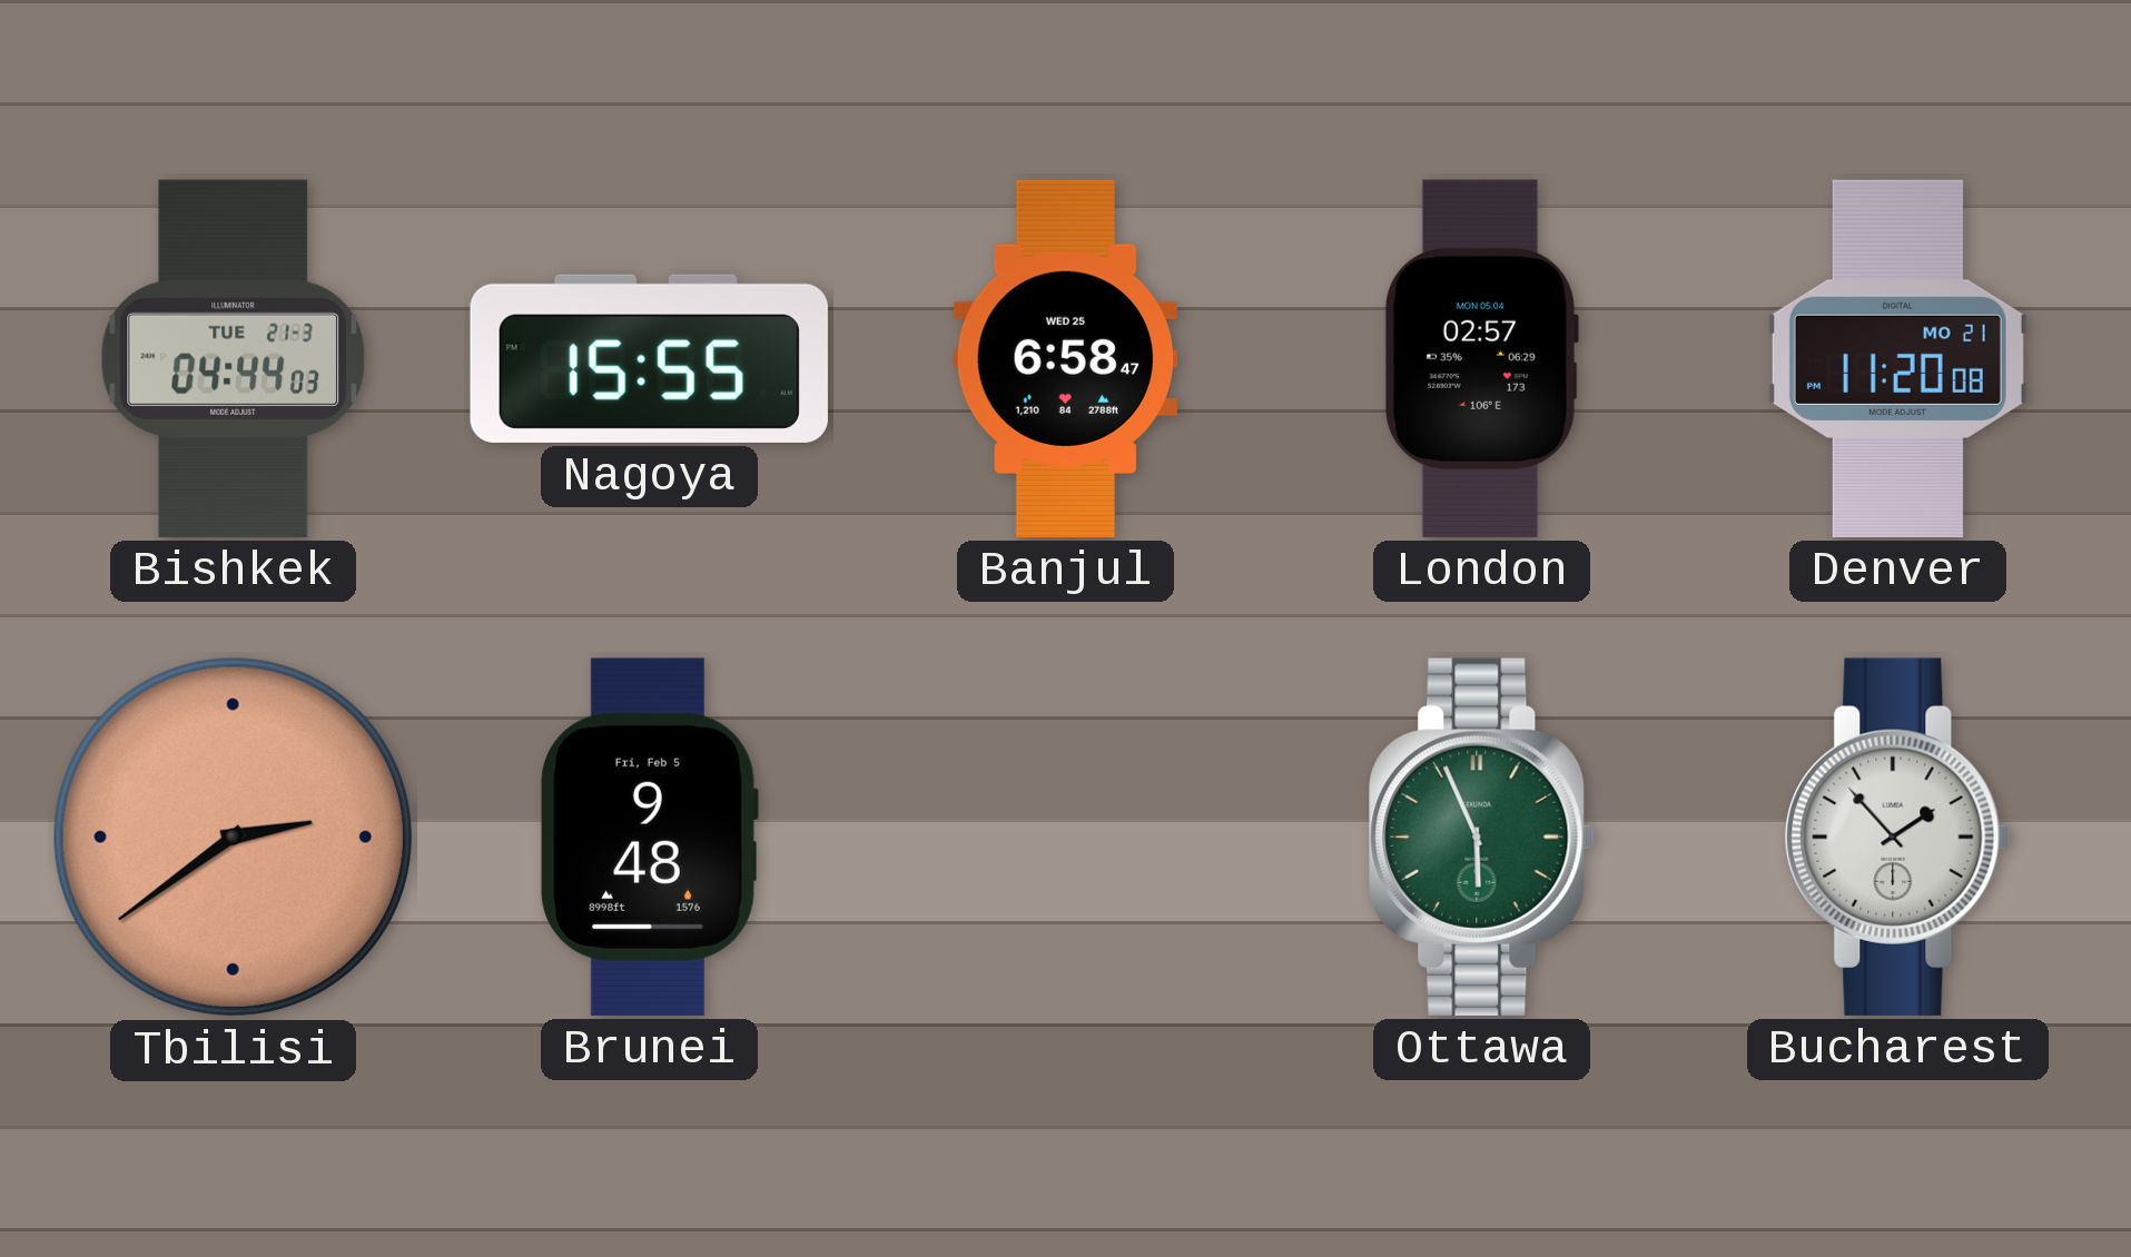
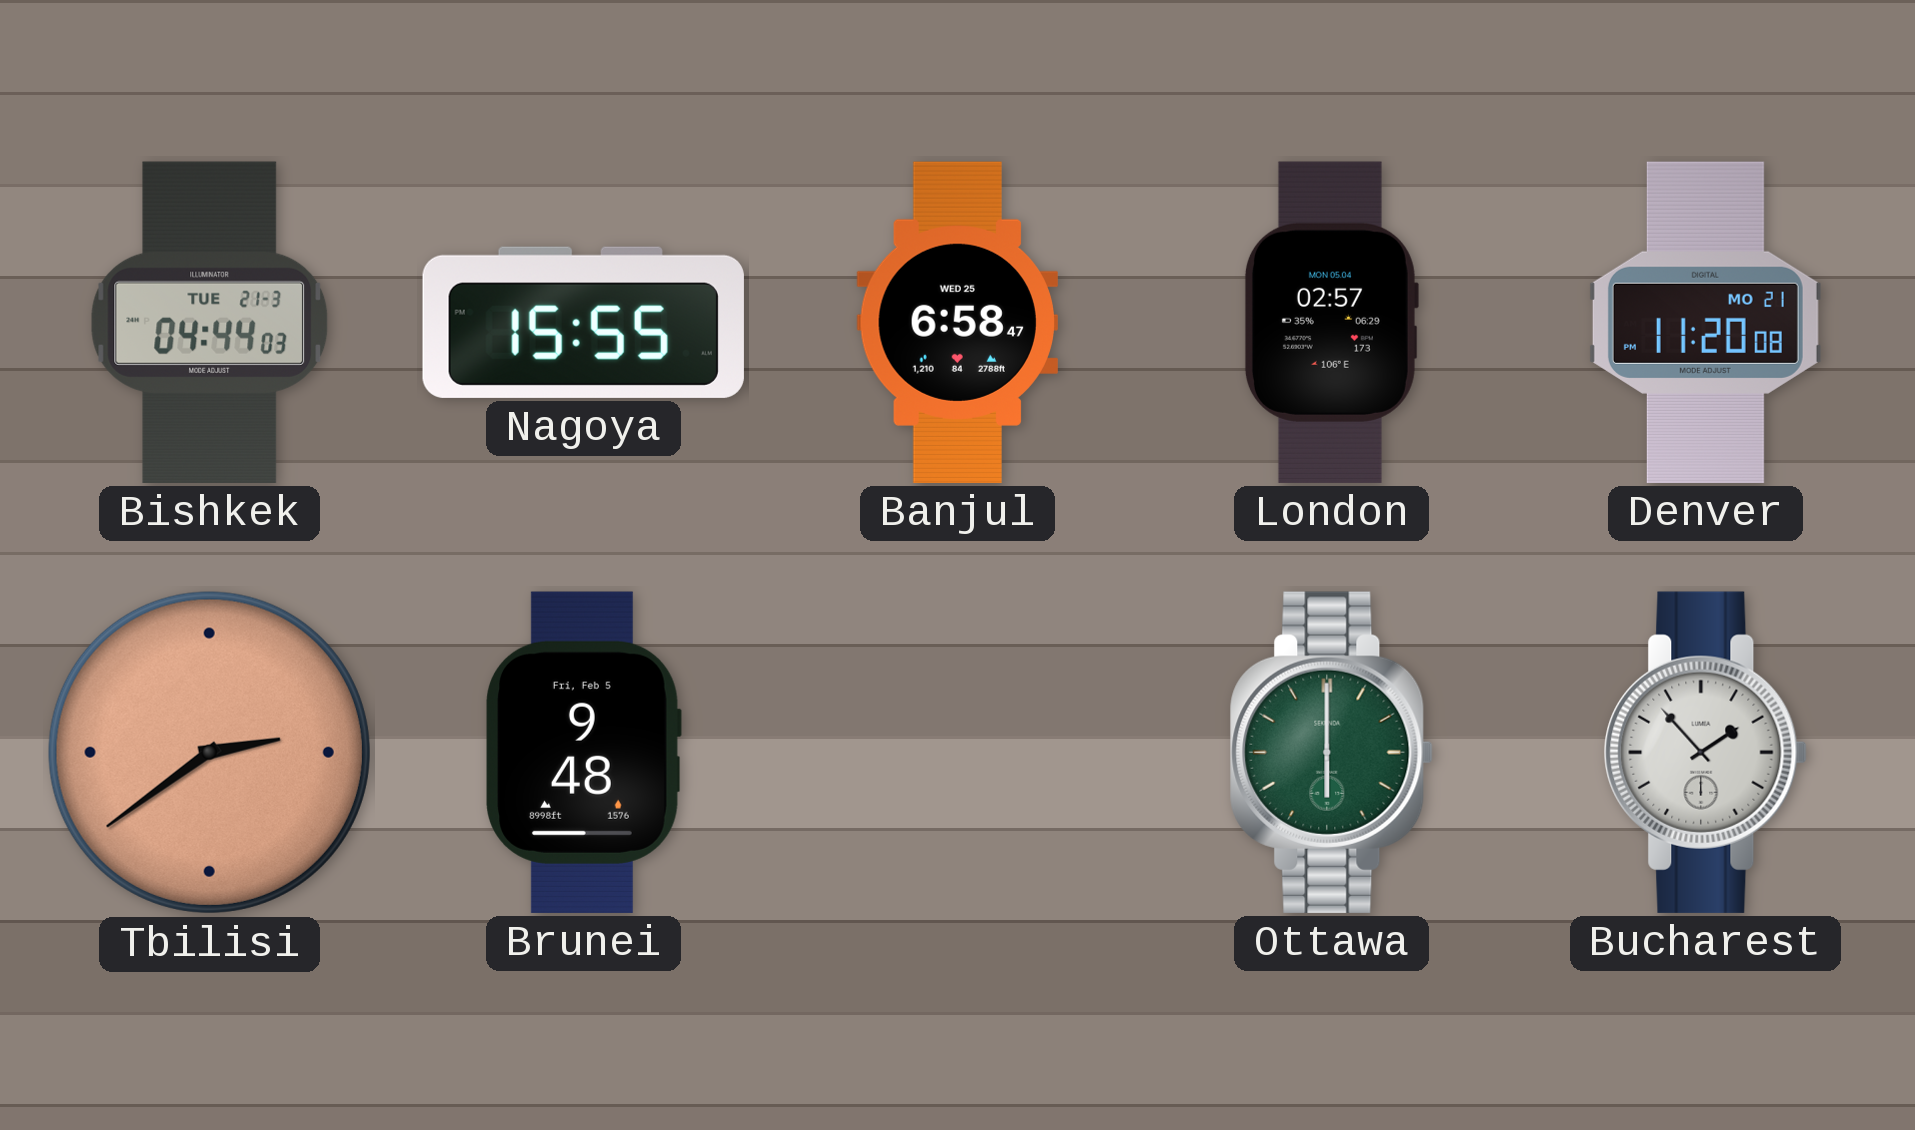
Ottawa: 5:56 -> 6:00 (1331, 752)
